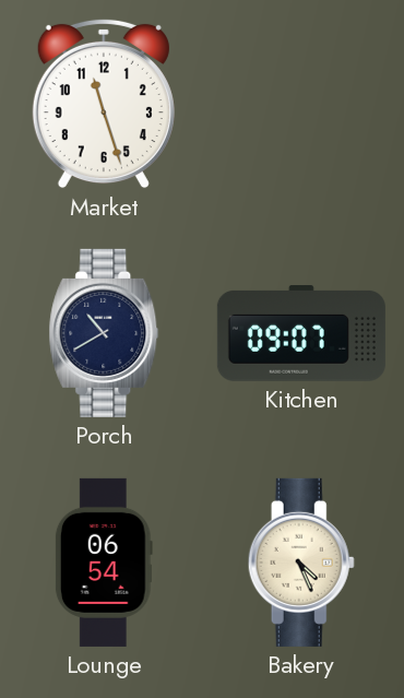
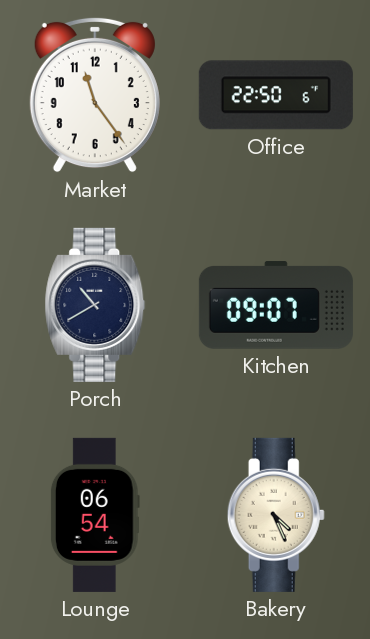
Market: 11:27 -> 11:24 (95, 95)
Office: none -> 22:50 (276, 95)
